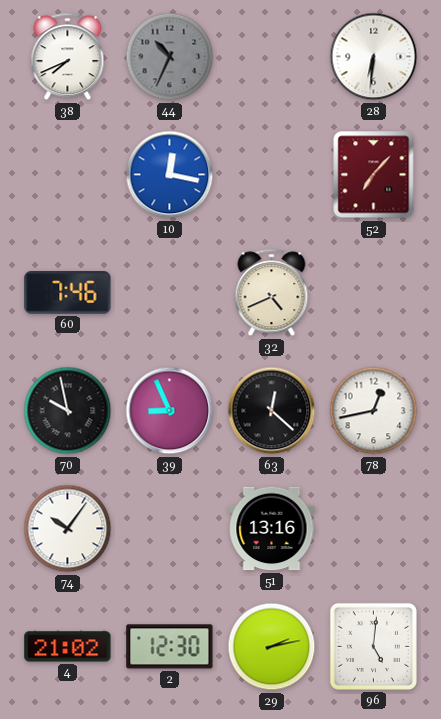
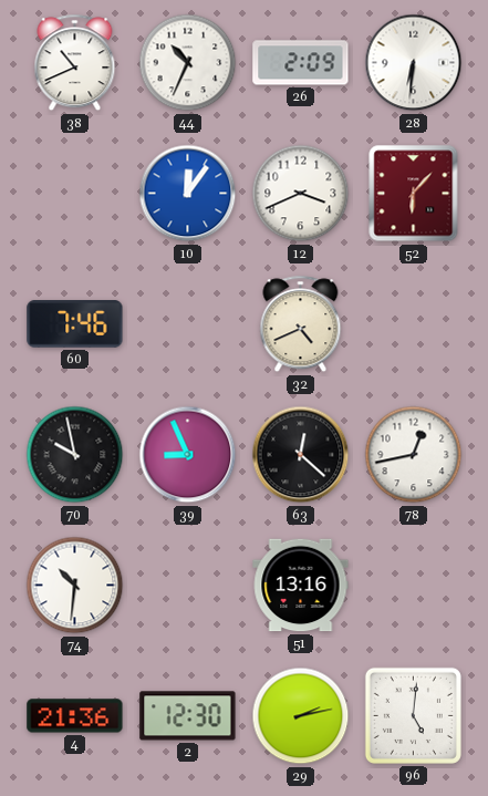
38: 7:41 -> 10:41 (75, 63)
44 dial: grey -> white (188, 63)
26: none -> 2:09 (301, 63)
10: 12:17 -> 12:06 (188, 194)
12: none -> 3:41 (301, 194)
52: 7:07 -> 6:07 (414, 194)
74: 10:06 -> 10:31 (75, 586)
4: 21:02 -> 21:36 (75, 716)
